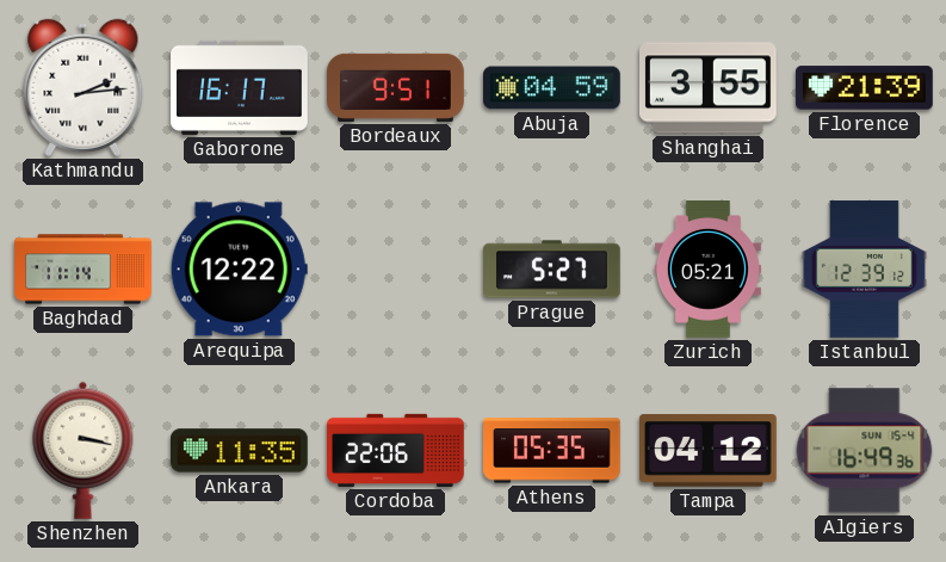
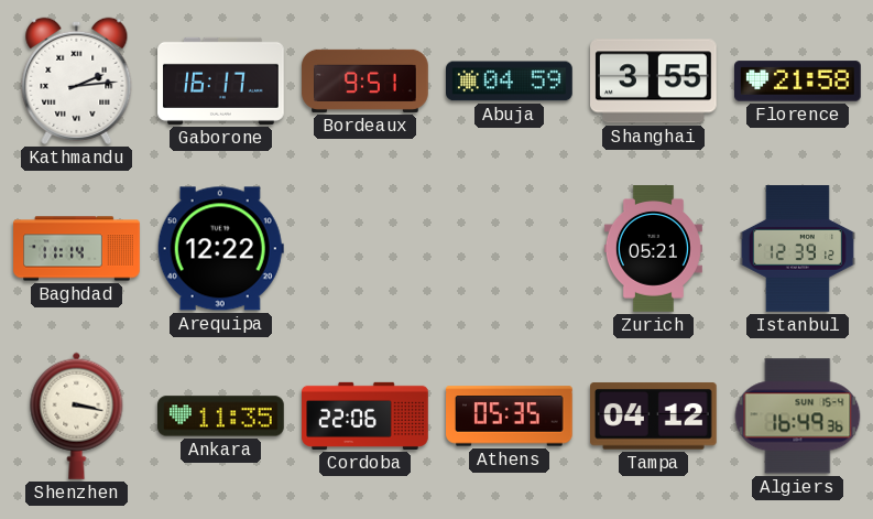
Florence: 21:39 -> 21:58 (798, 82)
Prague: 5:27 -> none (552, 270)
